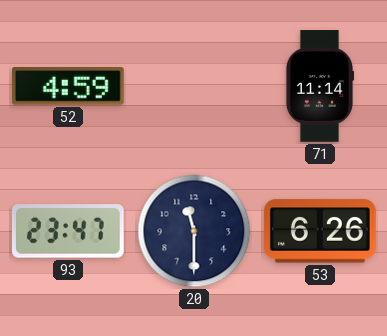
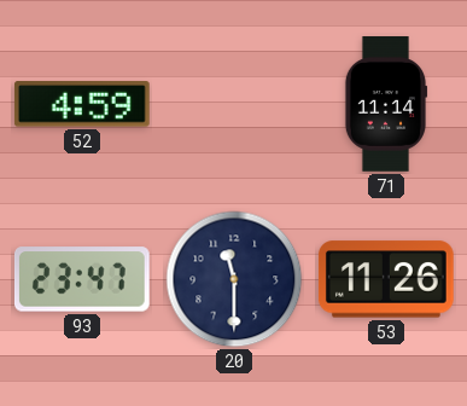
53: 6:26 -> 11:26 (386, 279)
